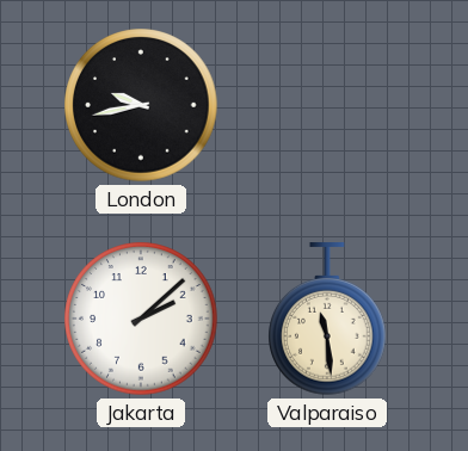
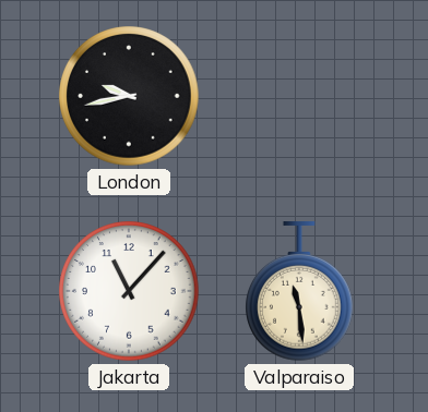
Jakarta: 2:08 -> 11:07 (129, 291)
